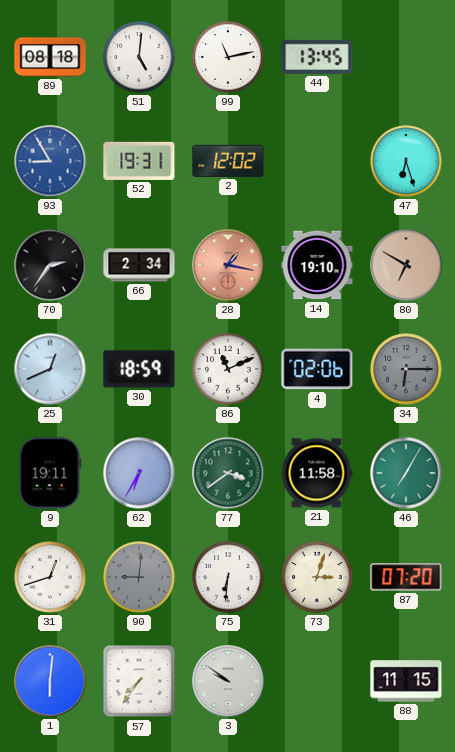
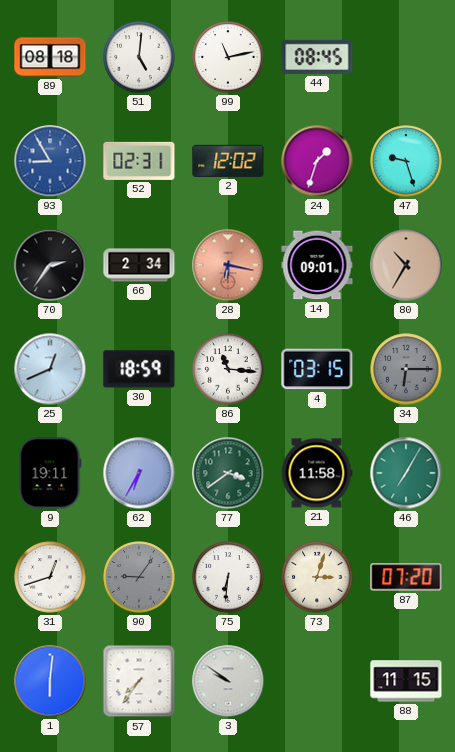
44: 13:45 -> 08:45 (317, 57)
52: 19:31 -> 02:31 (139, 161)
24: none -> 1:33 (317, 161)
47: 6:27 -> 9:27 (406, 161)
28: 1:17 -> 6:17 (228, 265)
14: 19:10 -> 09:01 (317, 265)
80: 6:50 -> 10:35 (406, 265)
86: 11:11 -> 11:16 (228, 369)
4: 02:06 -> 03:15 (317, 369)
90: 9:01 -> 9:06 (139, 577)
